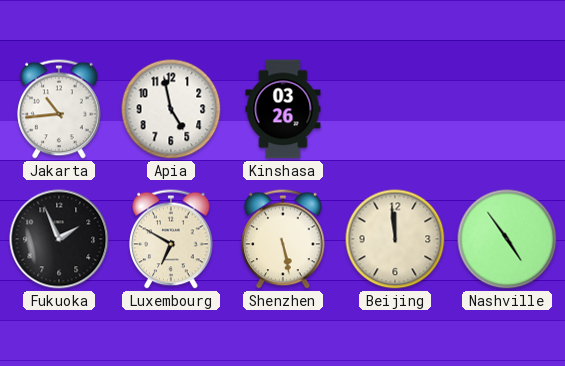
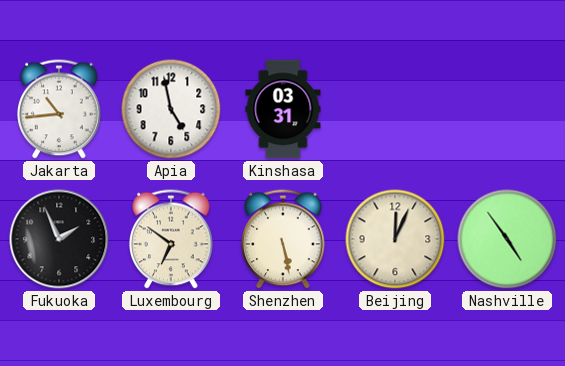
Kinshasa: 03:26 -> 03:31 (283, 109)
Luxembourg: 6:50 -> 6:51 (171, 239)
Beijing: 11:59 -> 12:04 (395, 239)
